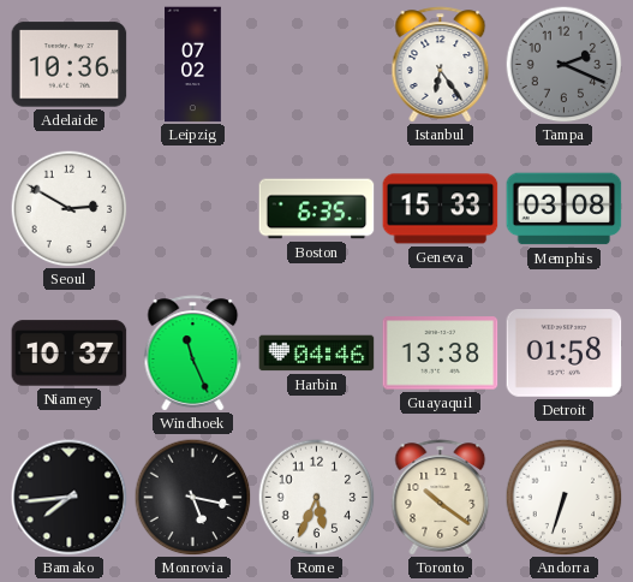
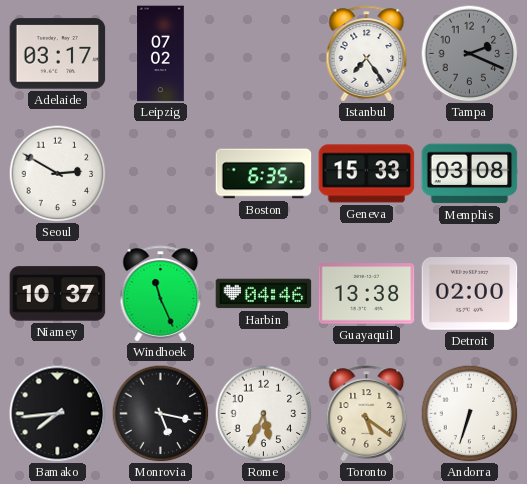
Adelaide: 10:36 -> 03:17 (58, 54)
Istanbul: 6:24 -> 7:24 (367, 54)
Detroit: 01:58 -> 02:00 (470, 294)
Toronto: 10:21 -> 5:21 (367, 414)
